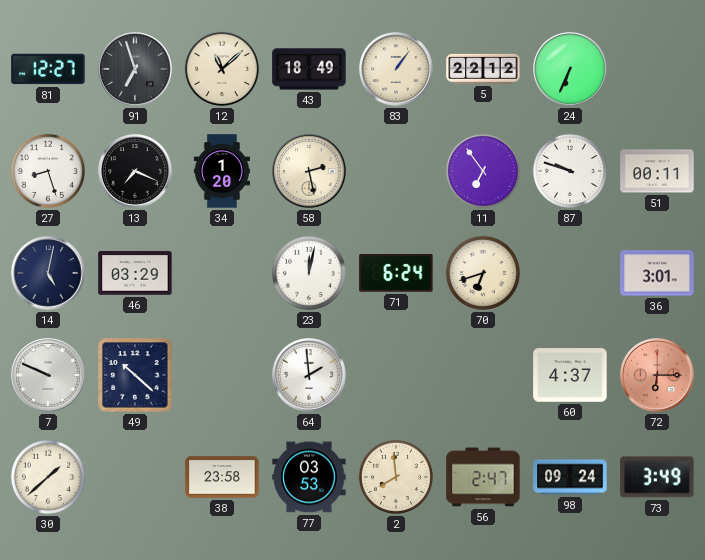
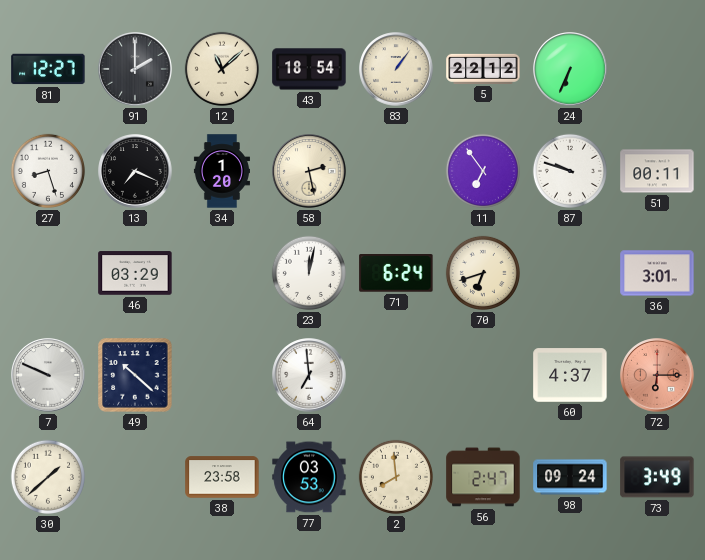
91: 6:57 -> 2:00 (135, 69)
43: 18:49 -> 18:54 (309, 69)
14: 5:02 -> none (48, 273)
64: 1:59 -> 6:59 (309, 375)
